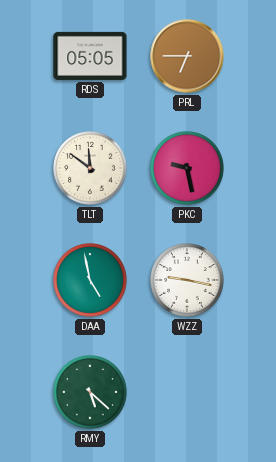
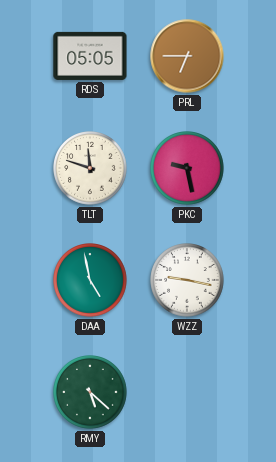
TLT: 11:51 -> 11:48 (90, 168)
